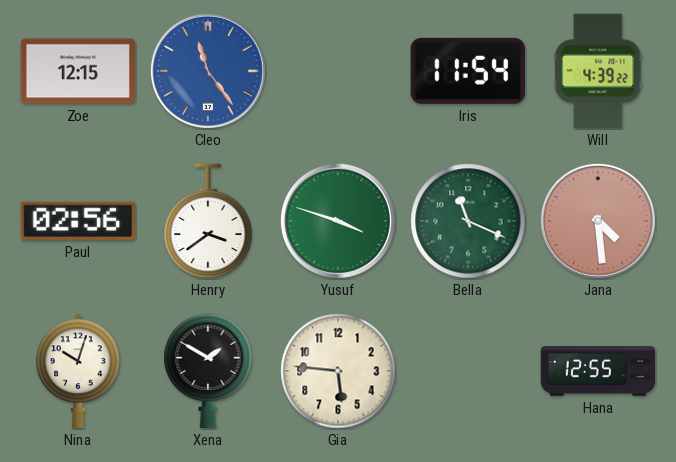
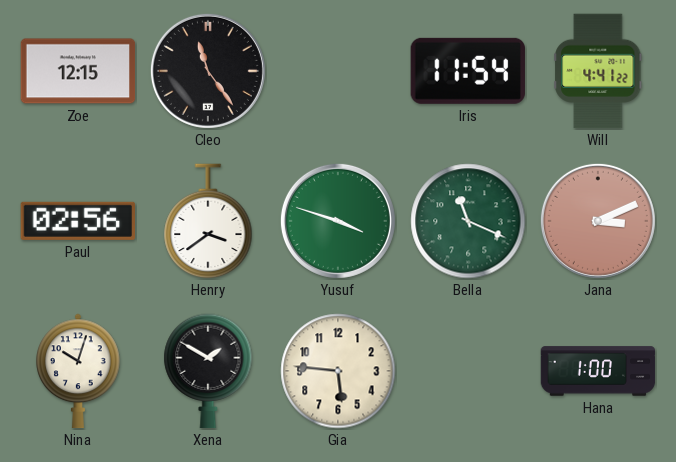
Cleo dial: blue -> black (208, 71)
Will: 4:39 -> 4:41 (598, 71)
Jana: 4:29 -> 3:11 (598, 221)
Hana: 12:55 -> 1:00 (598, 371)
